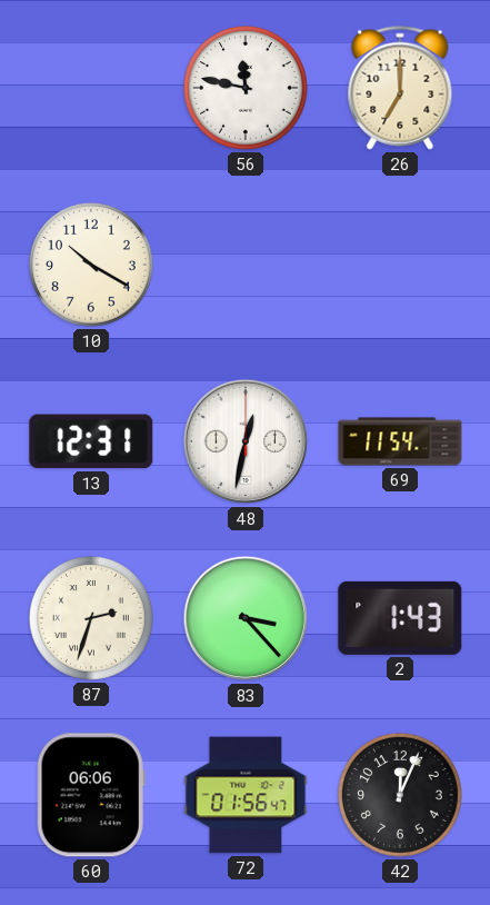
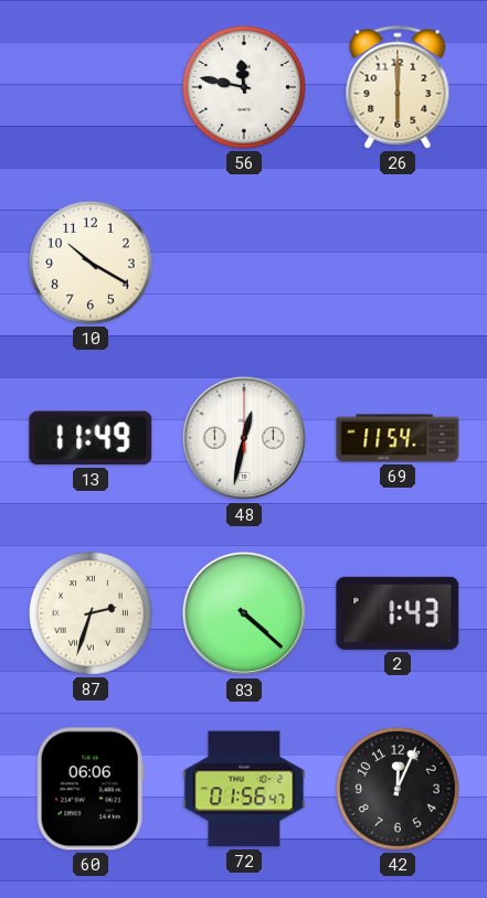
26: 7:00 -> 6:00 (398, 87)
13: 12:31 -> 11:49 (91, 438)
83: 3:23 -> 4:22 (244, 613)
